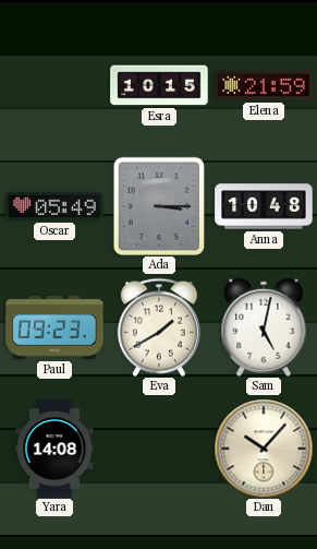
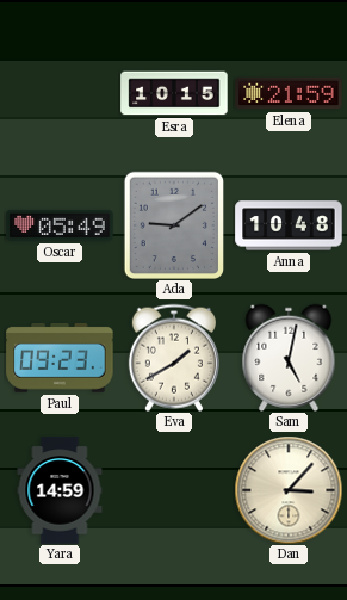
Ada: 3:15 -> 9:09 (173, 224)
Yara: 14:08 -> 14:59 (60, 490)
Dan: 10:07 -> 3:07 (289, 490)
